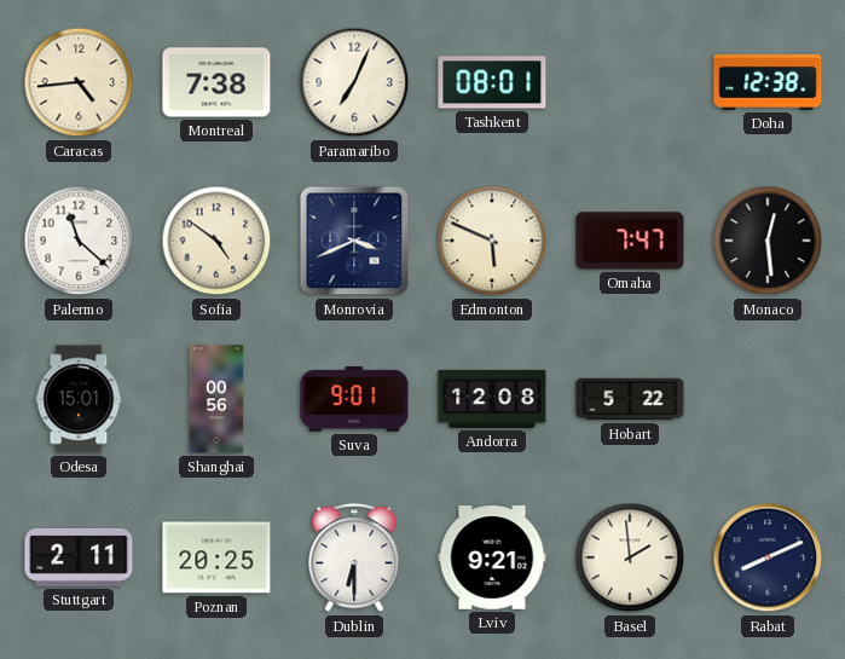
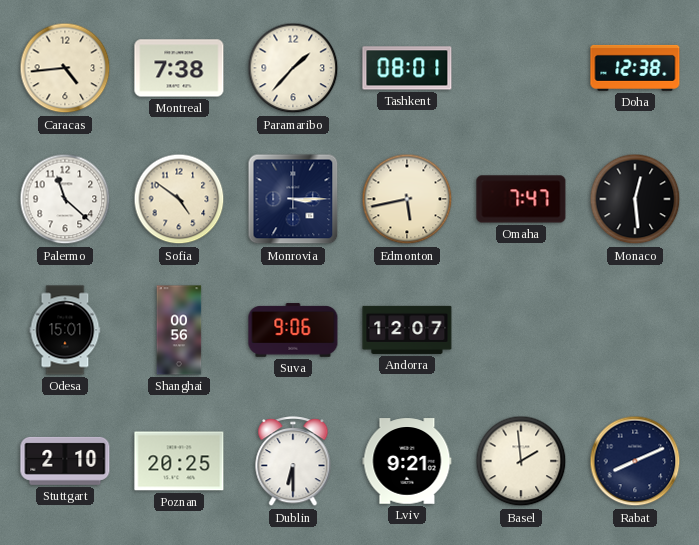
Paramaribo: 7:04 -> 1:37 (293, 68)
Monrovia: 3:41 -> 3:15 (293, 199)
Edmonton: 5:49 -> 5:43 (407, 199)
Suva: 9:01 -> 9:06 (293, 330)
Andorra: 12:08 -> 12:07 (407, 330)
Hobart: 5:22 -> none (630, 399)
Stuttgart: 2:11 -> 2:10 (65, 461)
